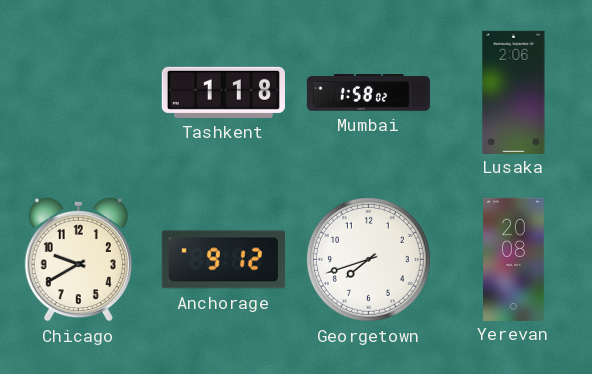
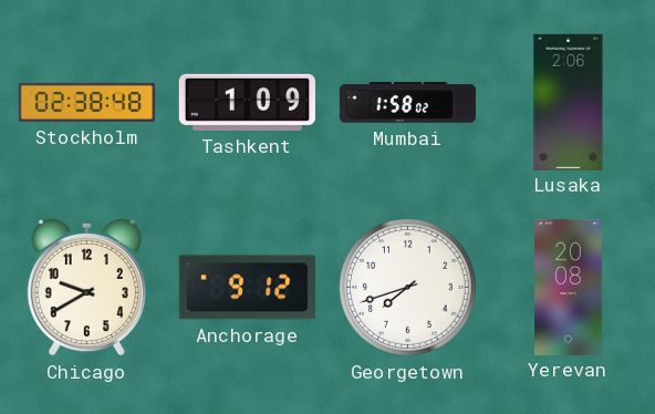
Stockholm: none -> 02:38 (86, 102)
Tashkent: 1:18 -> 1:09 (247, 102)
